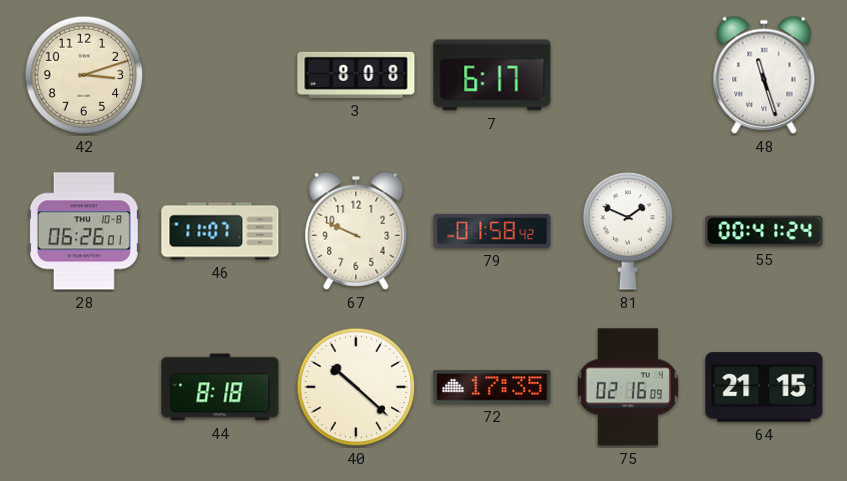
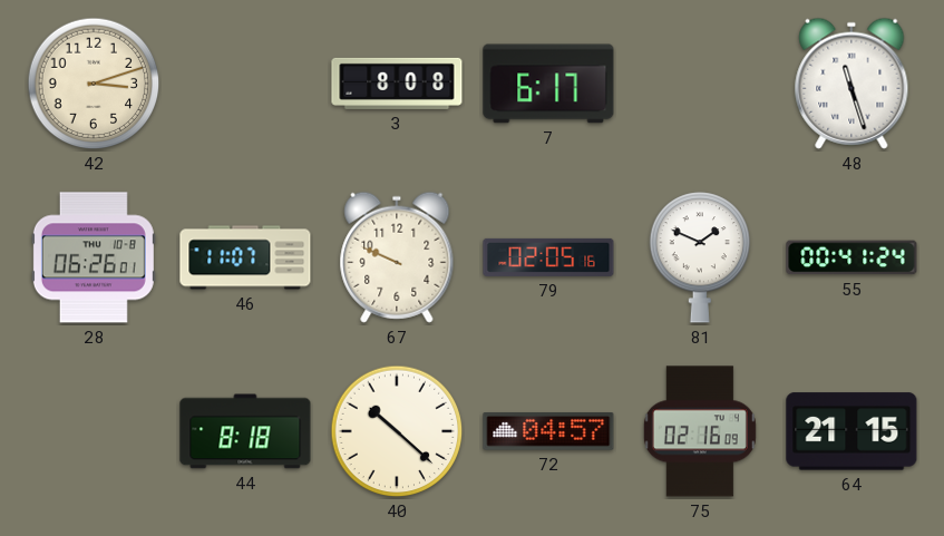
79: 01:58 -> 02:05 (548, 257)
72: 17:35 -> 04:57 (548, 432)
